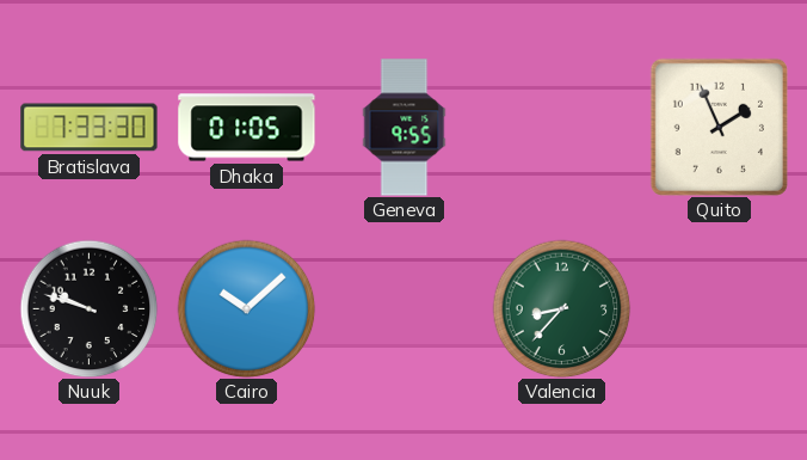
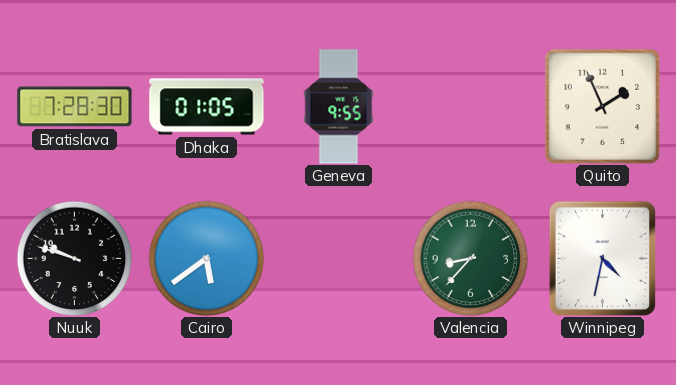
Bratislava: 7:33 -> 7:28 (75, 107)
Cairo: 10:08 -> 5:39 (206, 258)
Winnipeg: none -> 4:32 (603, 258)
